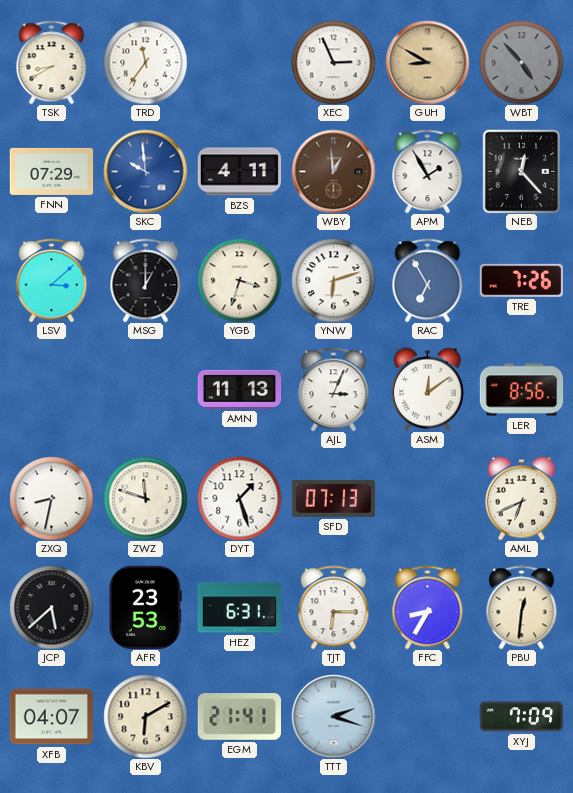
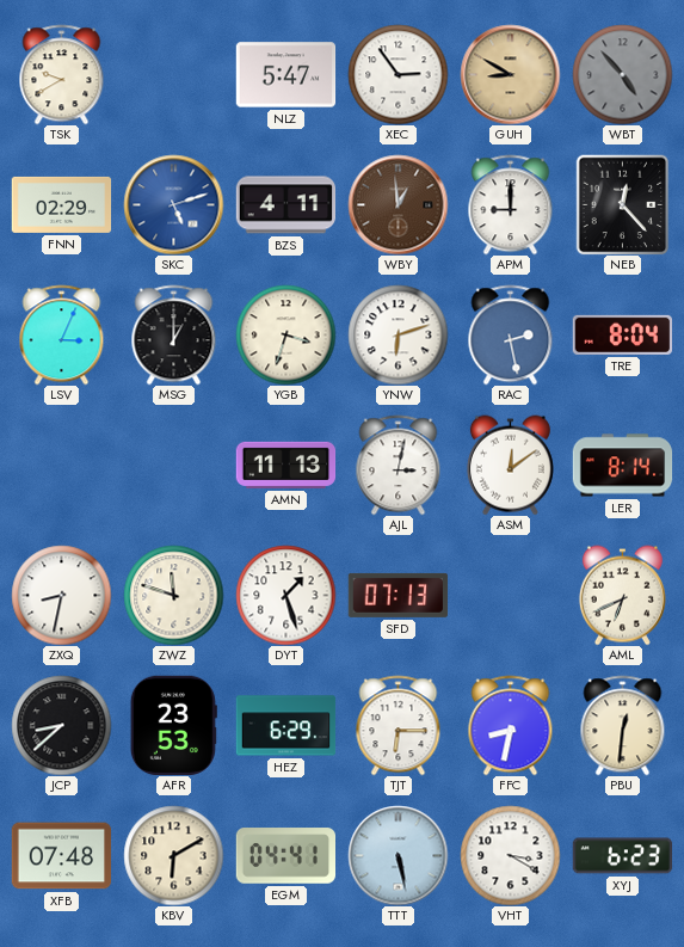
TSK: 8:40 -> 9:40 (62, 74)
TRD: 11:36 -> none (145, 62)
NLZ: none -> 5:47 (285, 75)
XEC: 2:56 -> 2:54 (398, 74)
FNN: 07:29 -> 02:29 (61, 204)
SKC: 9:59 -> 5:12 (173, 204)
APM: 1:55 -> 9:00 (511, 204)
LSV: 3:08 -> 3:04 (62, 334)
RAC: 6:55 -> 2:28 (511, 334)
TRE: 7:26 -> 8:04 (622, 334)
AJL: 3:04 -> 3:02 (399, 465)
LER: 8:56 -> 8:14 (622, 466)
JCP: 5:38 -> 8:38 (61, 725)
HEZ: 6:31 -> 6:29 (285, 726)
FFC: 8:35 -> 8:32 (511, 725)
XFB: 04:07 -> 07:48 (61, 856)
EGM: 21:41 -> 04:41 (285, 856)
TTT: 2:18 -> 5:28 (398, 855)
VHT: none -> 3:20 (510, 855)
XYJ: 7:09 -> 6:23 (622, 856)
